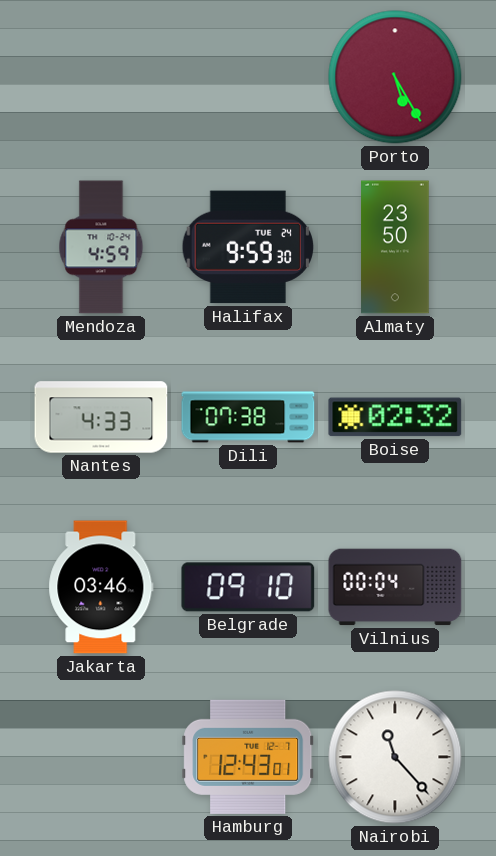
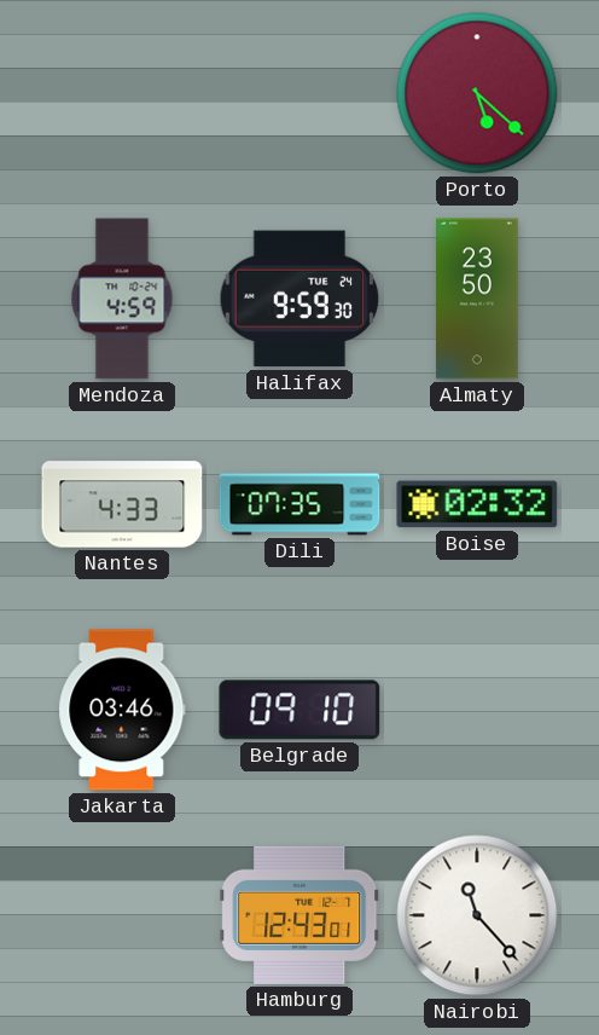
Porto: 5:25 -> 5:22 (477, 93)
Dili: 07:38 -> 07:35 (299, 504)
Vilnius: 00:04 -> none (395, 587)
